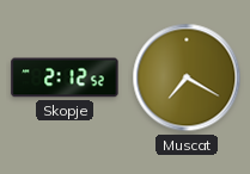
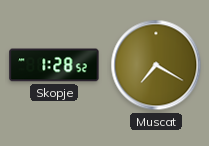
Skopje: 2:12 -> 1:28 (54, 65)
